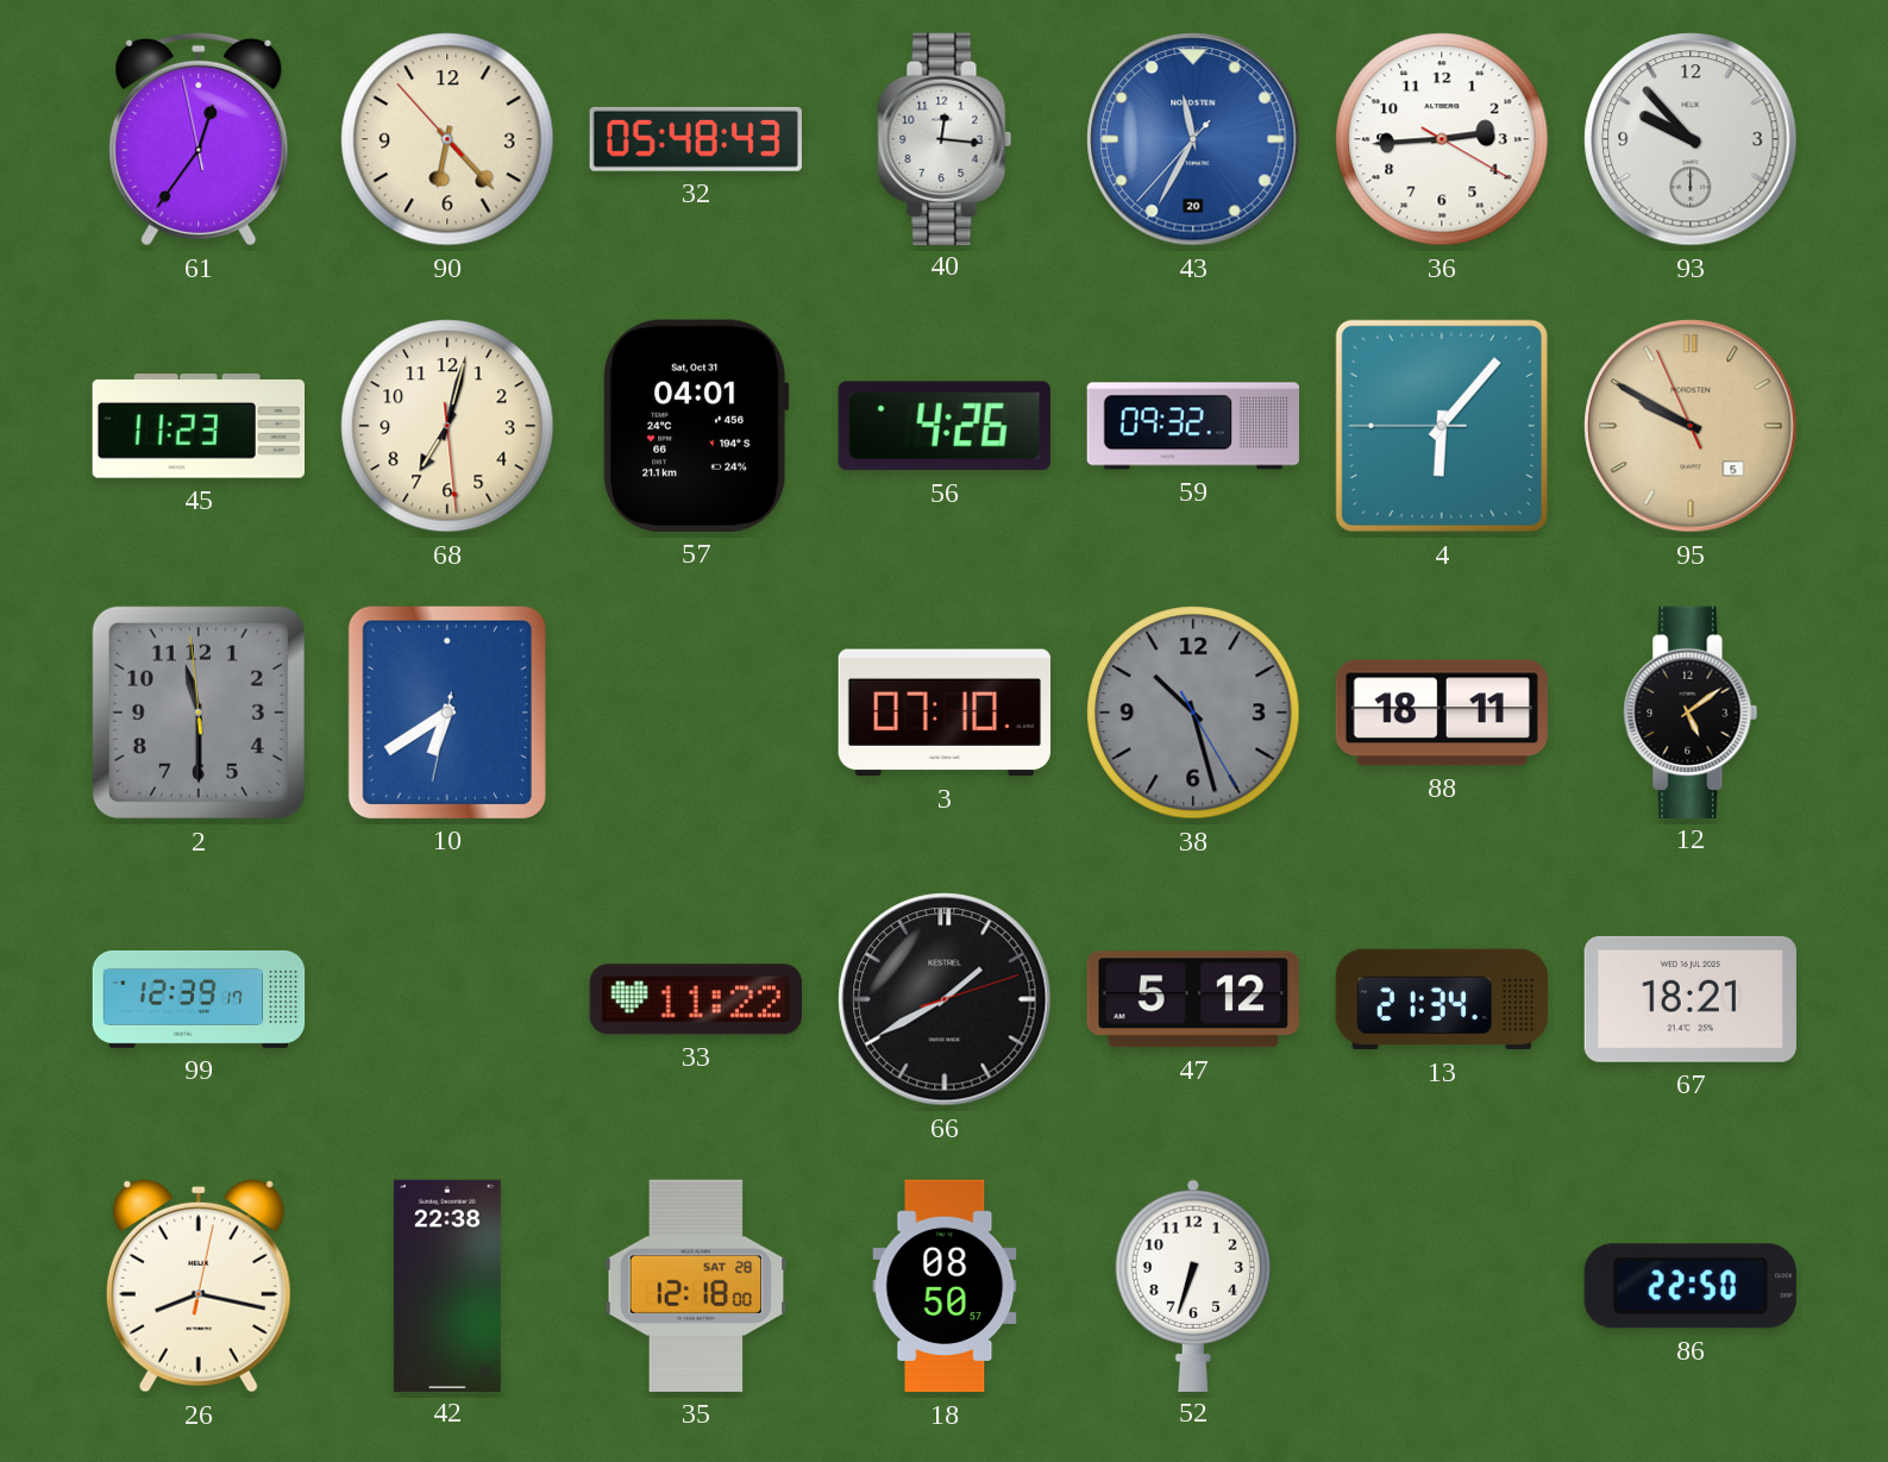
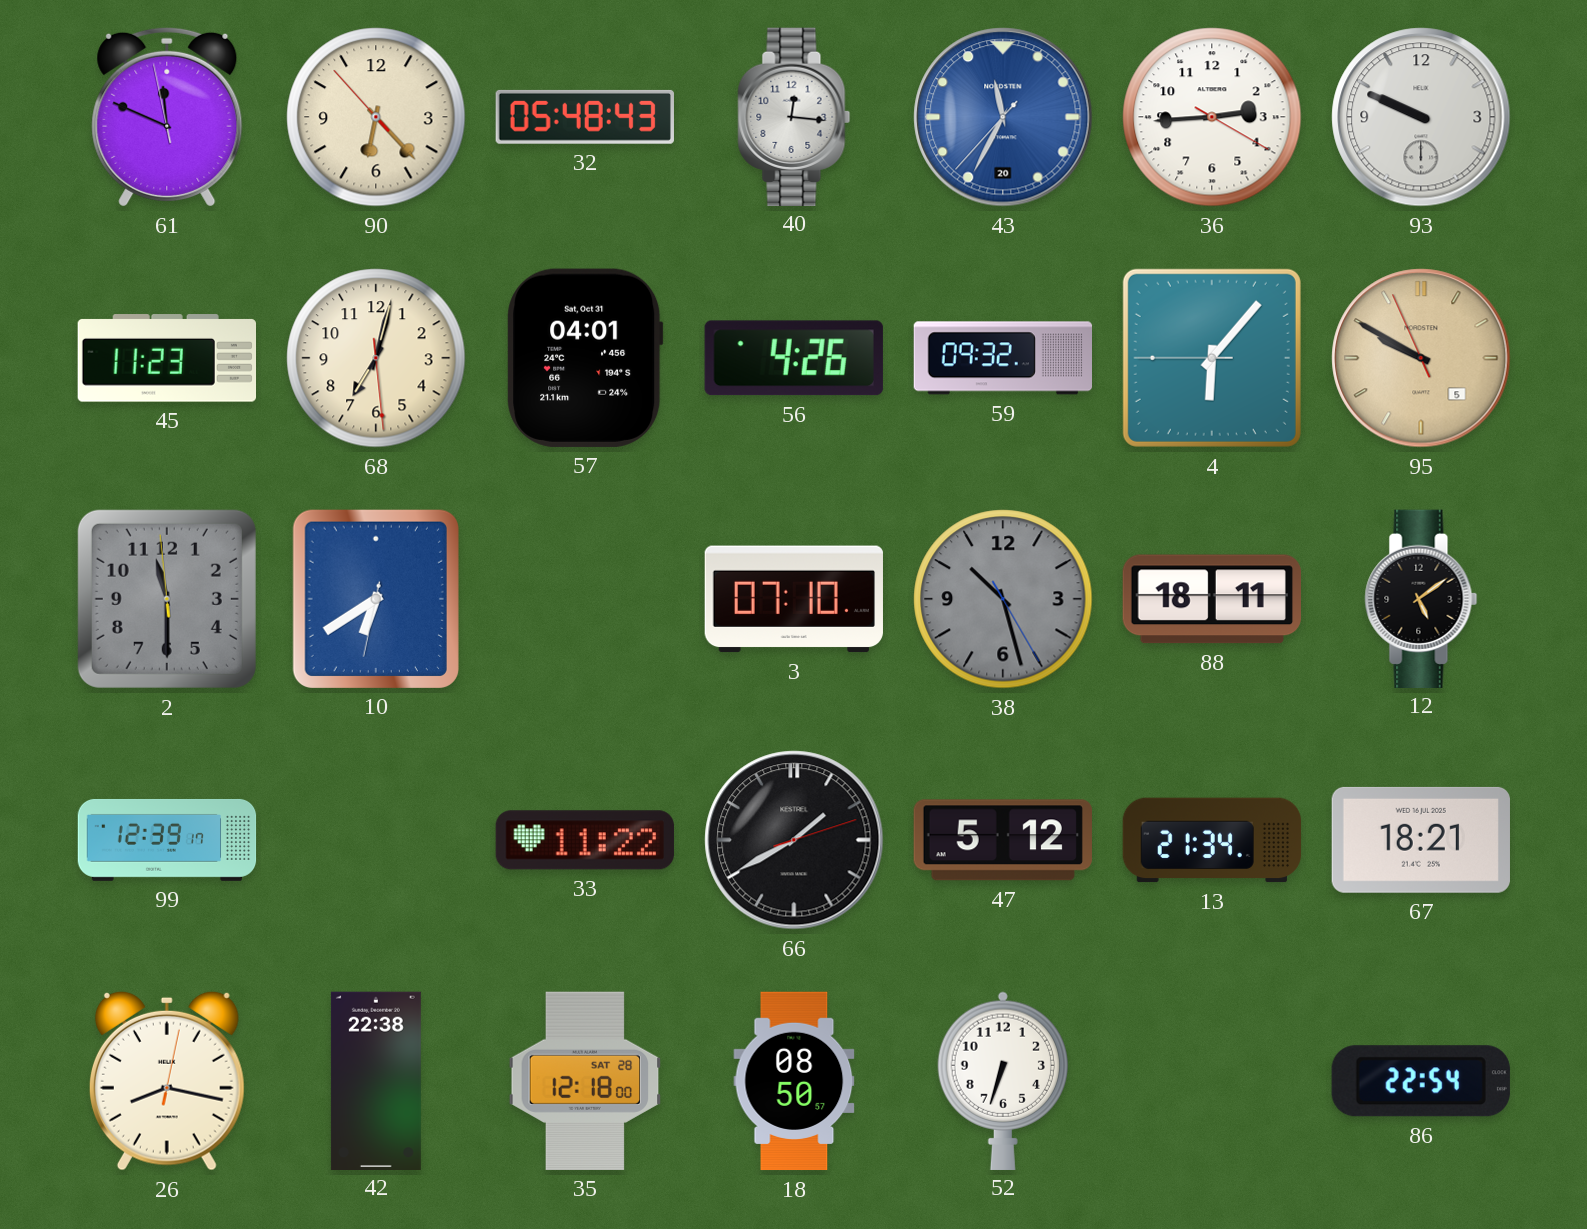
61: 12:35 -> 11:48 (167, 117)
93: 9:53 -> 9:49 (1421, 117)
86: 22:50 -> 22:54 (1421, 1081)
